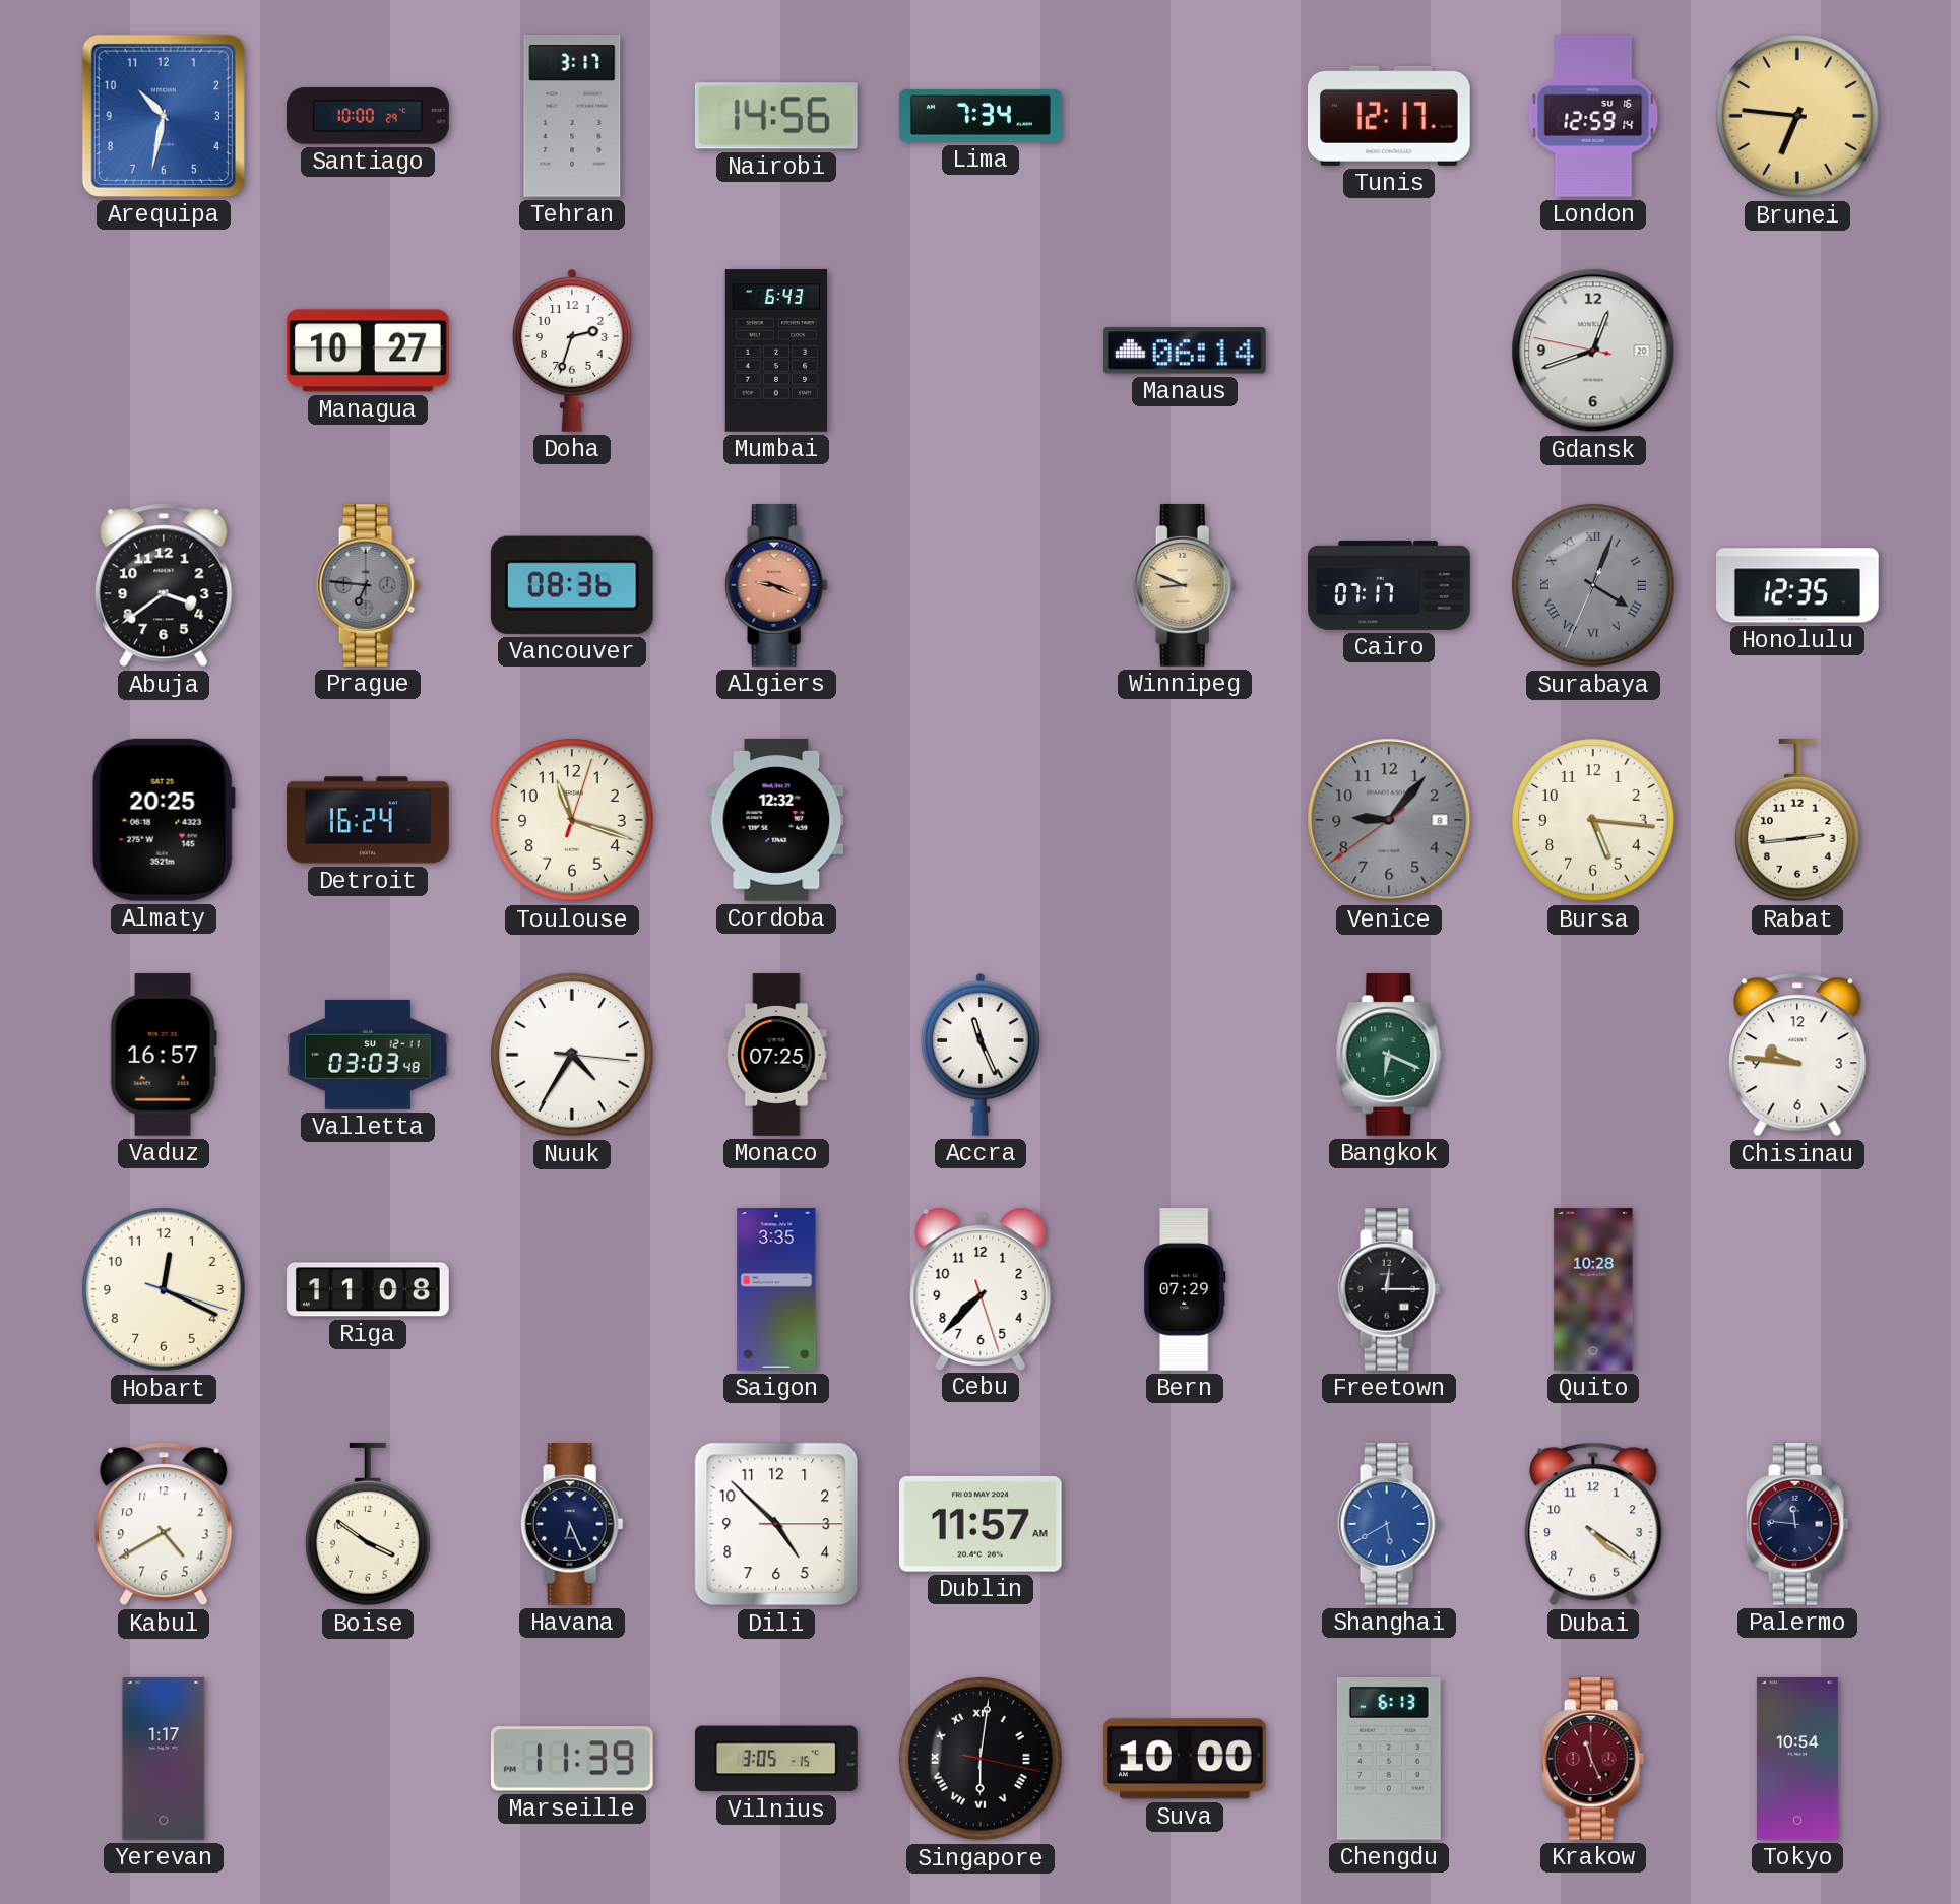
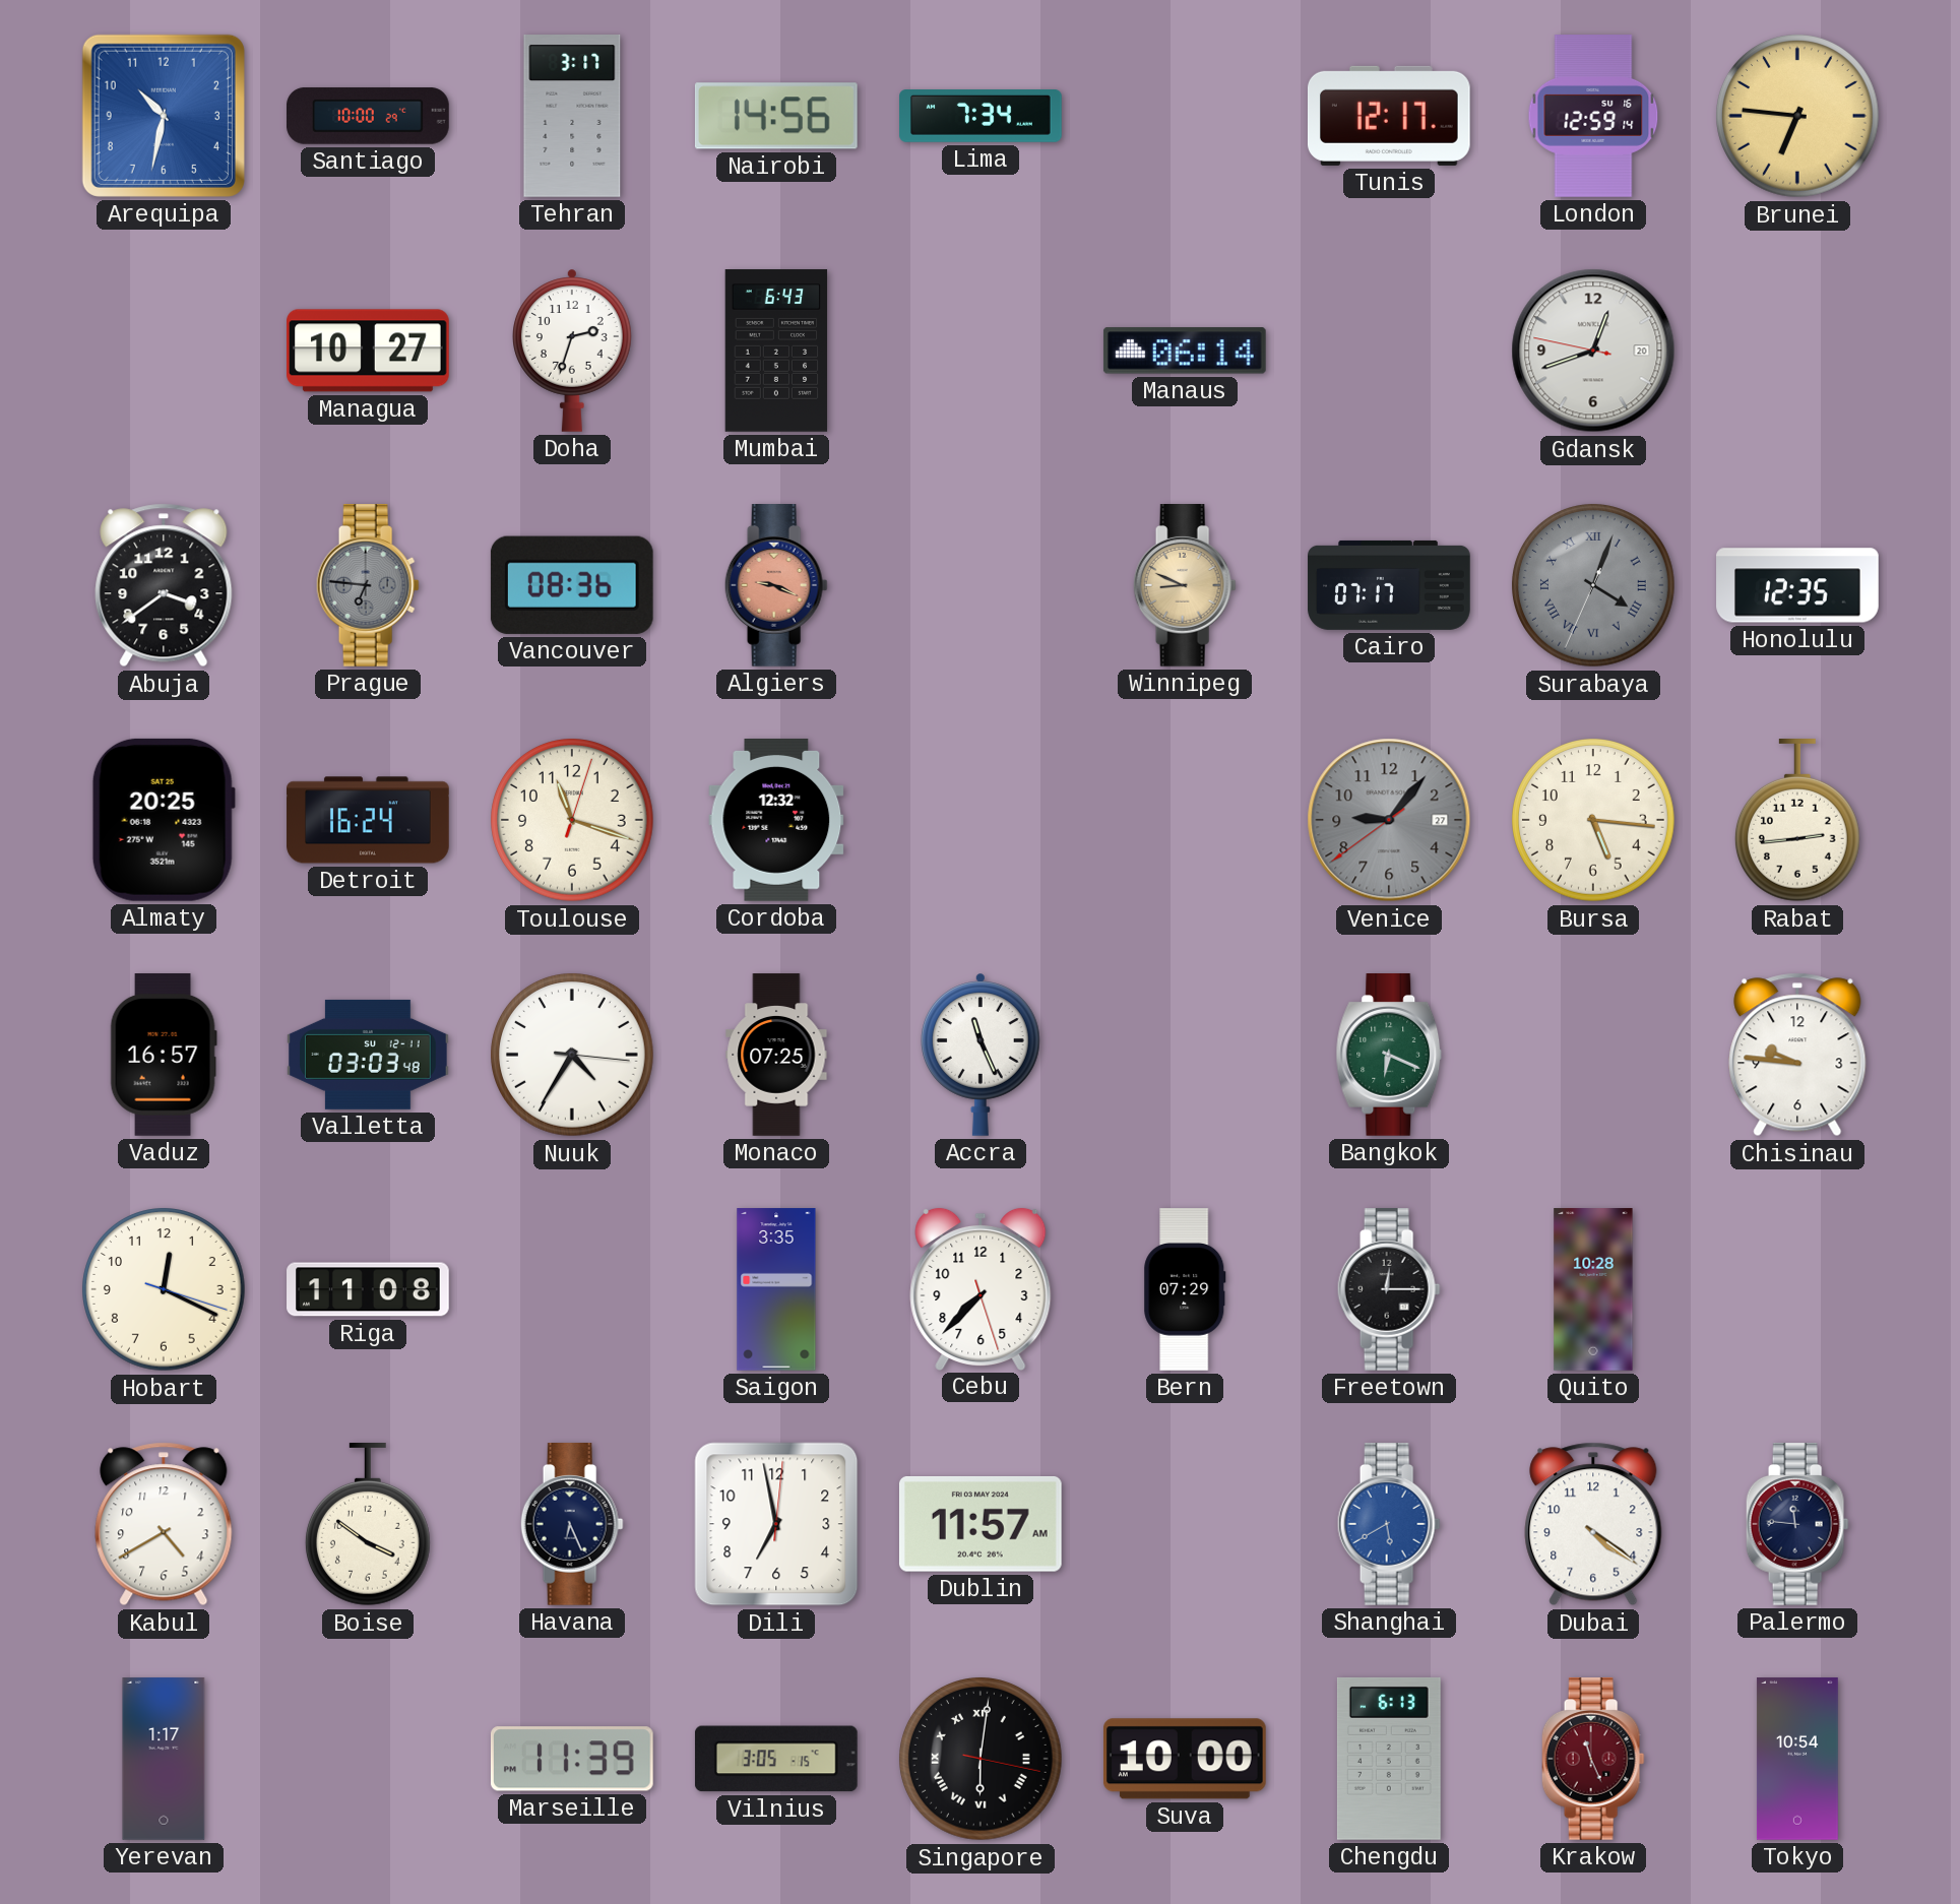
Venice date: 8 -> 27 (1389, 820)
Dili: 4:52 -> 6:58 (776, 1524)
